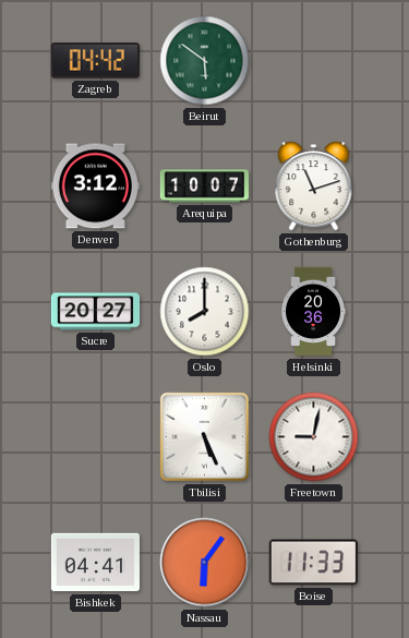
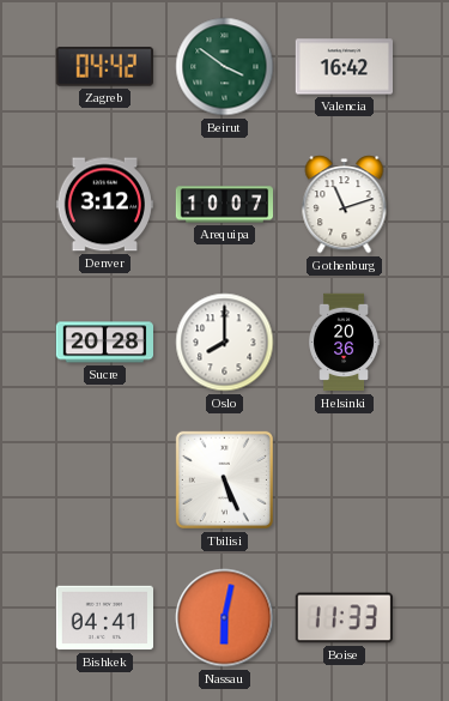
Beirut: 5:51 -> 3:51 (225, 67)
Valencia: none -> 16:42 (344, 67)
Sucre: 20:27 -> 20:28 (104, 343)
Freetown: 9:02 -> none (314, 437)
Nassau: 6:06 -> 6:02 (225, 618)
